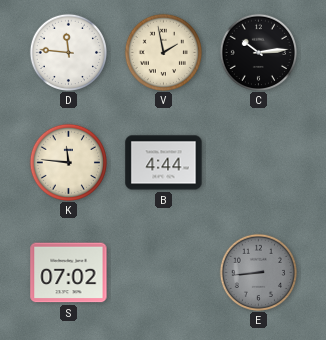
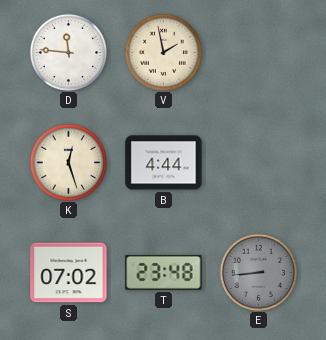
C: 10:14 -> none (258, 52)
K: 11:46 -> 12:27 (68, 162)
T: none -> 23:48 (164, 272)
